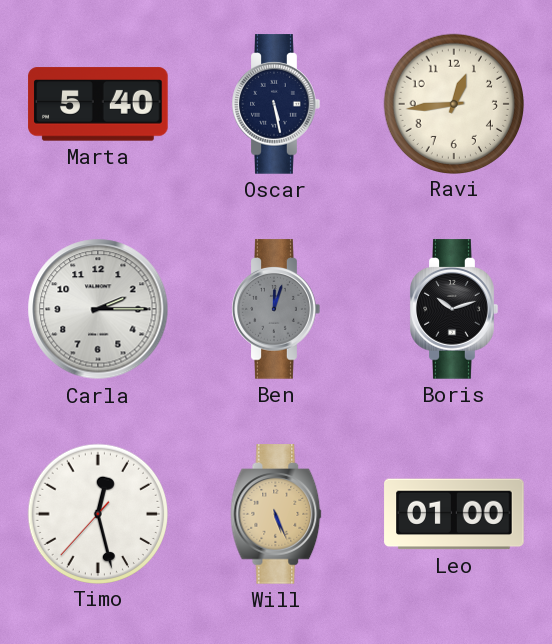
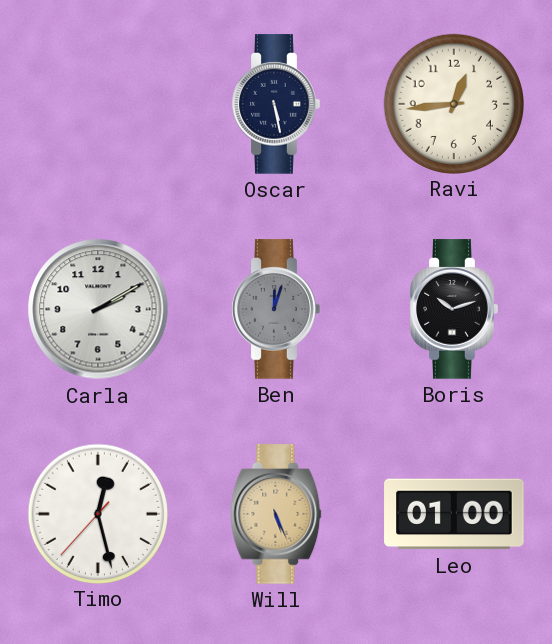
Marta: 5:40 -> none (98, 104)
Carla: 2:15 -> 2:10 (98, 309)
